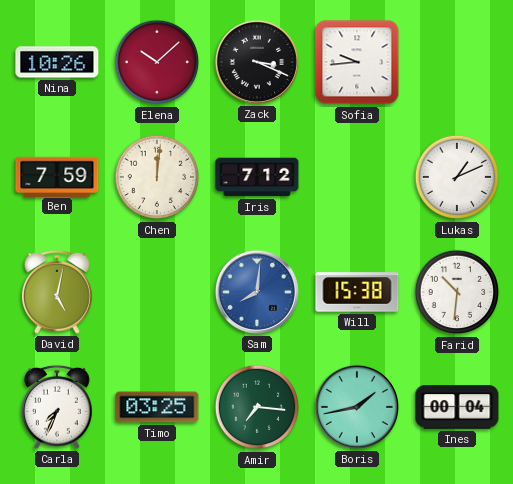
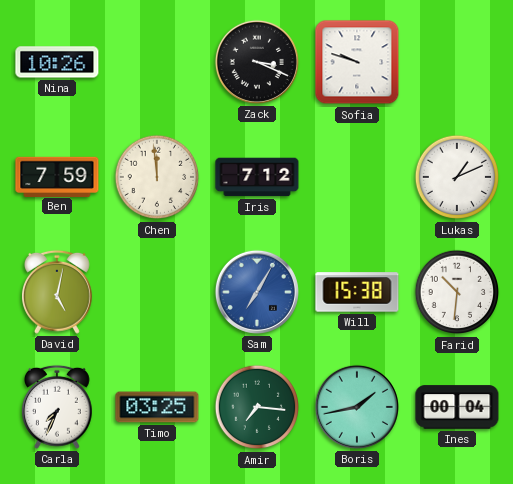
Elena: 10:08 -> none (157, 62)
Sofia: 9:44 -> 9:48 (357, 62)
Chen: 12:01 -> 11:59 (157, 177)
Sam: 8:01 -> 7:05 (257, 292)
